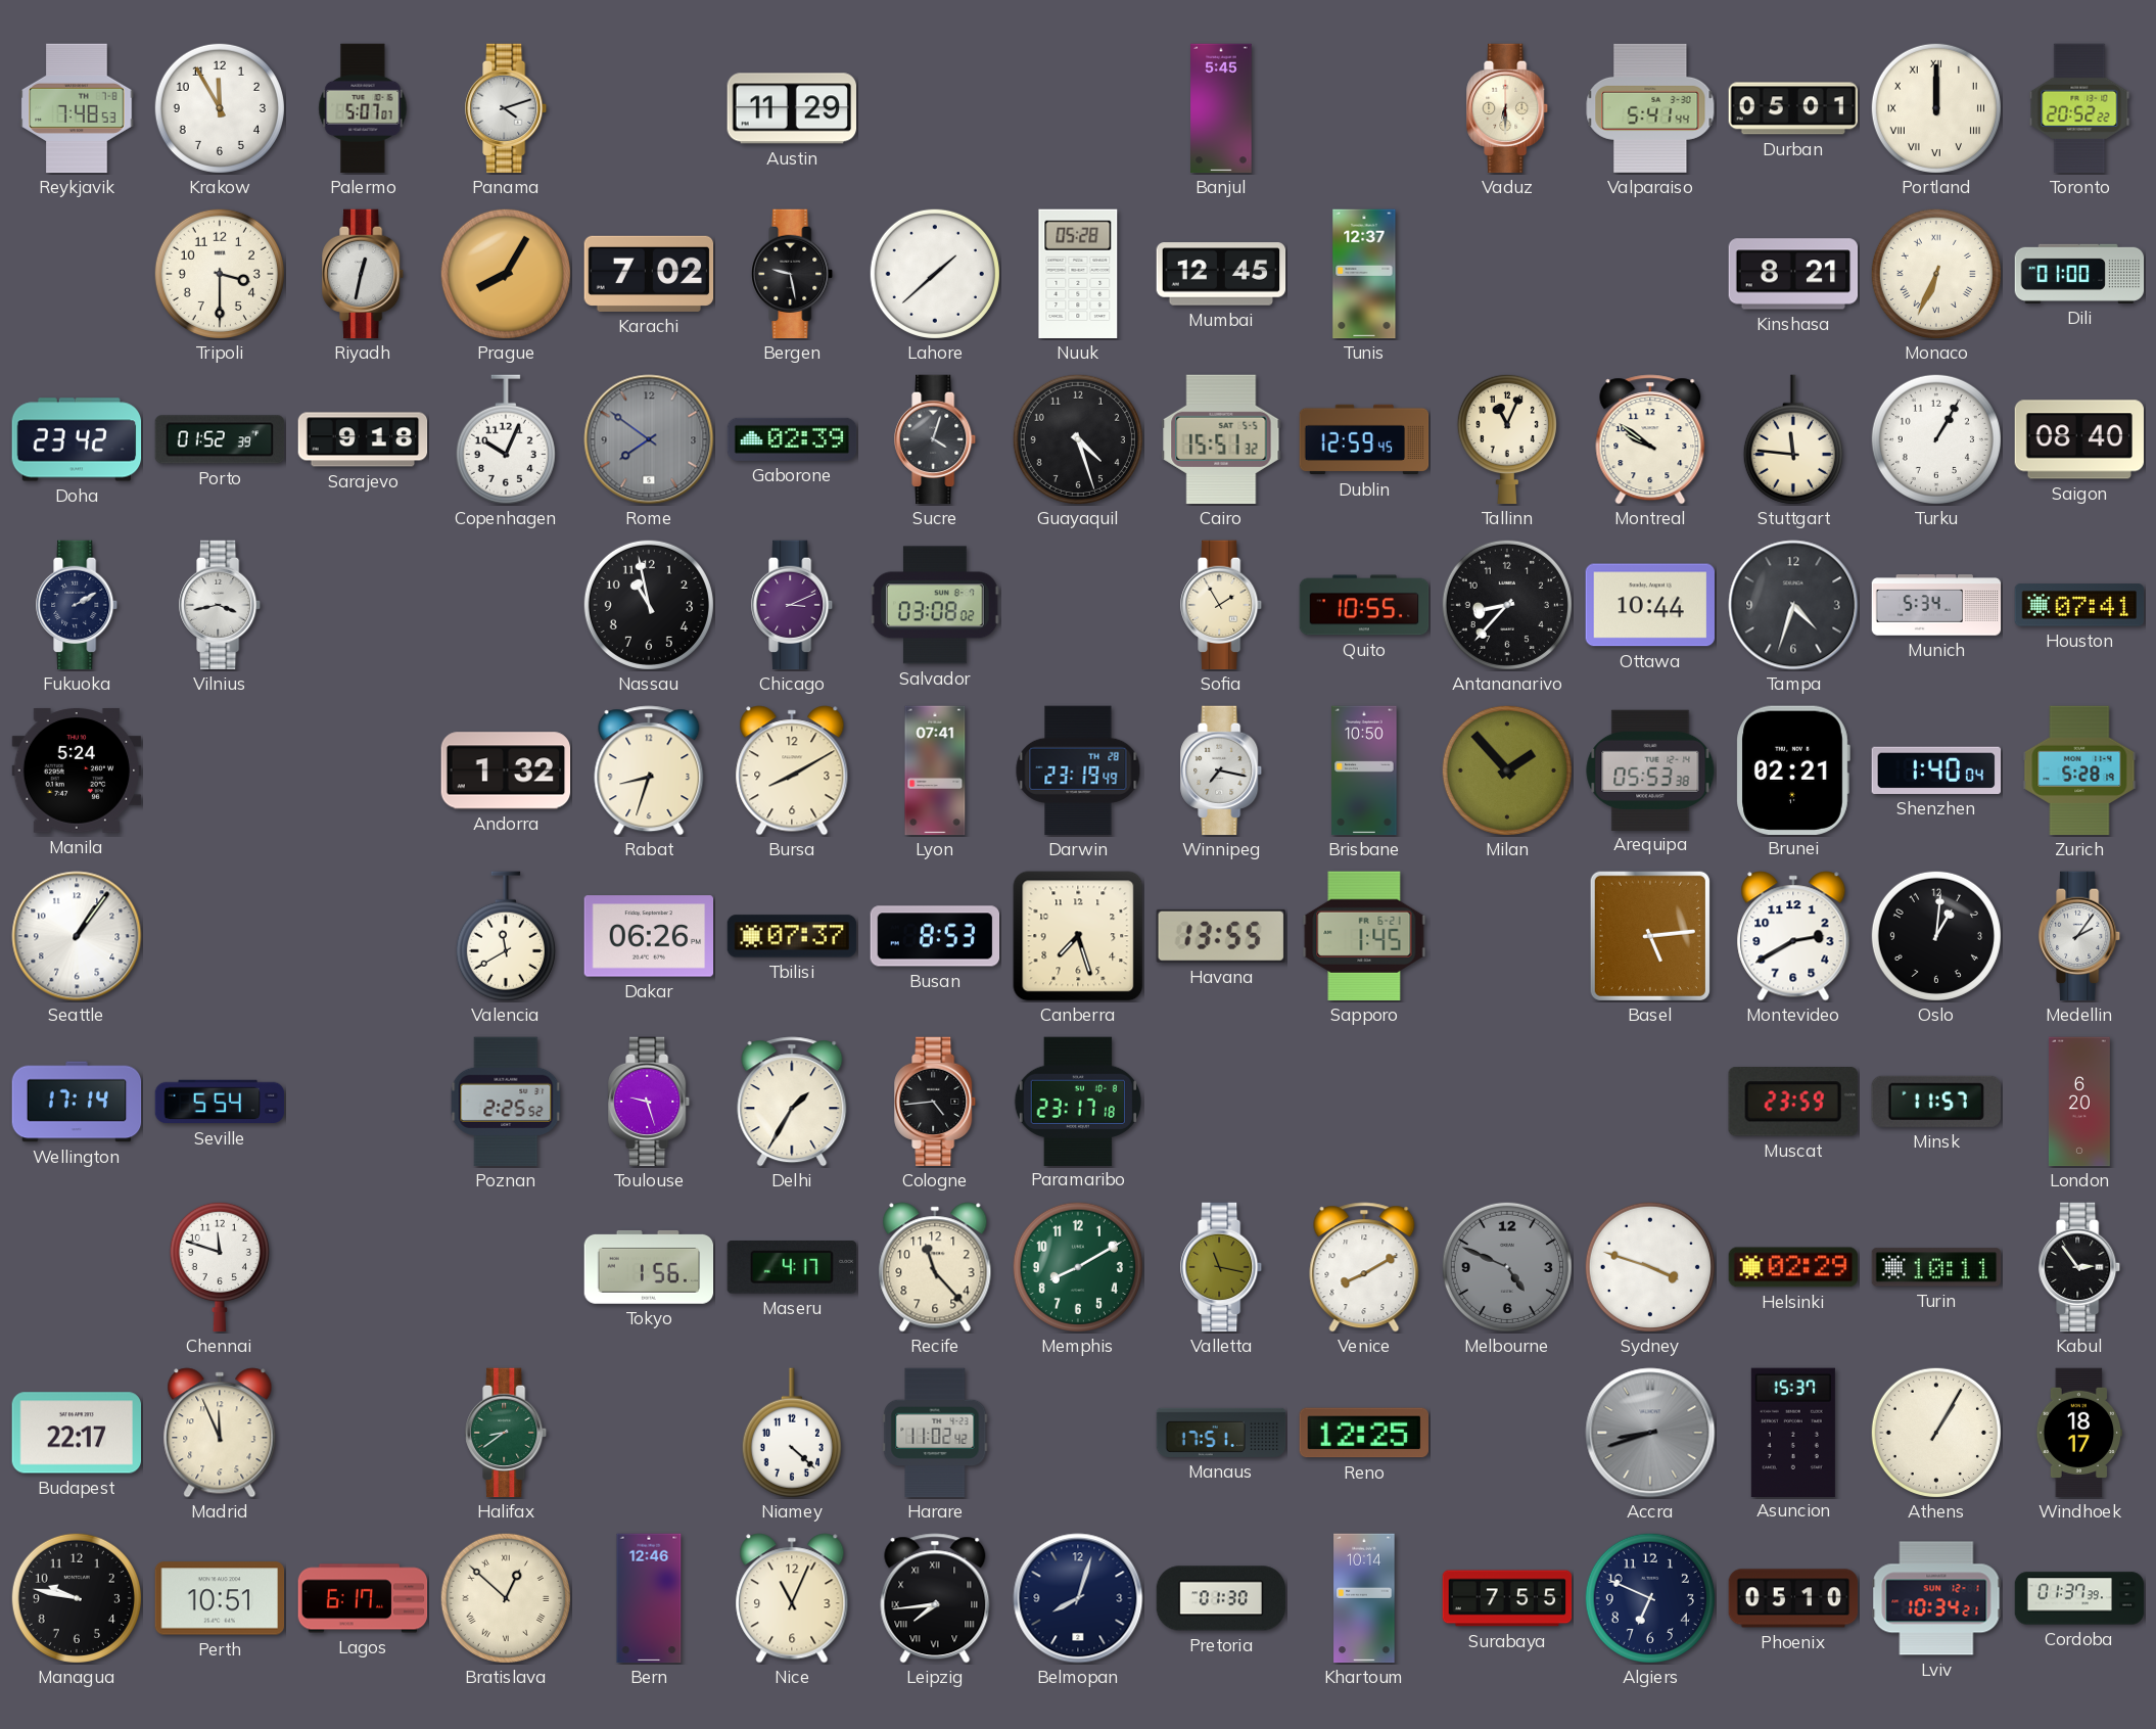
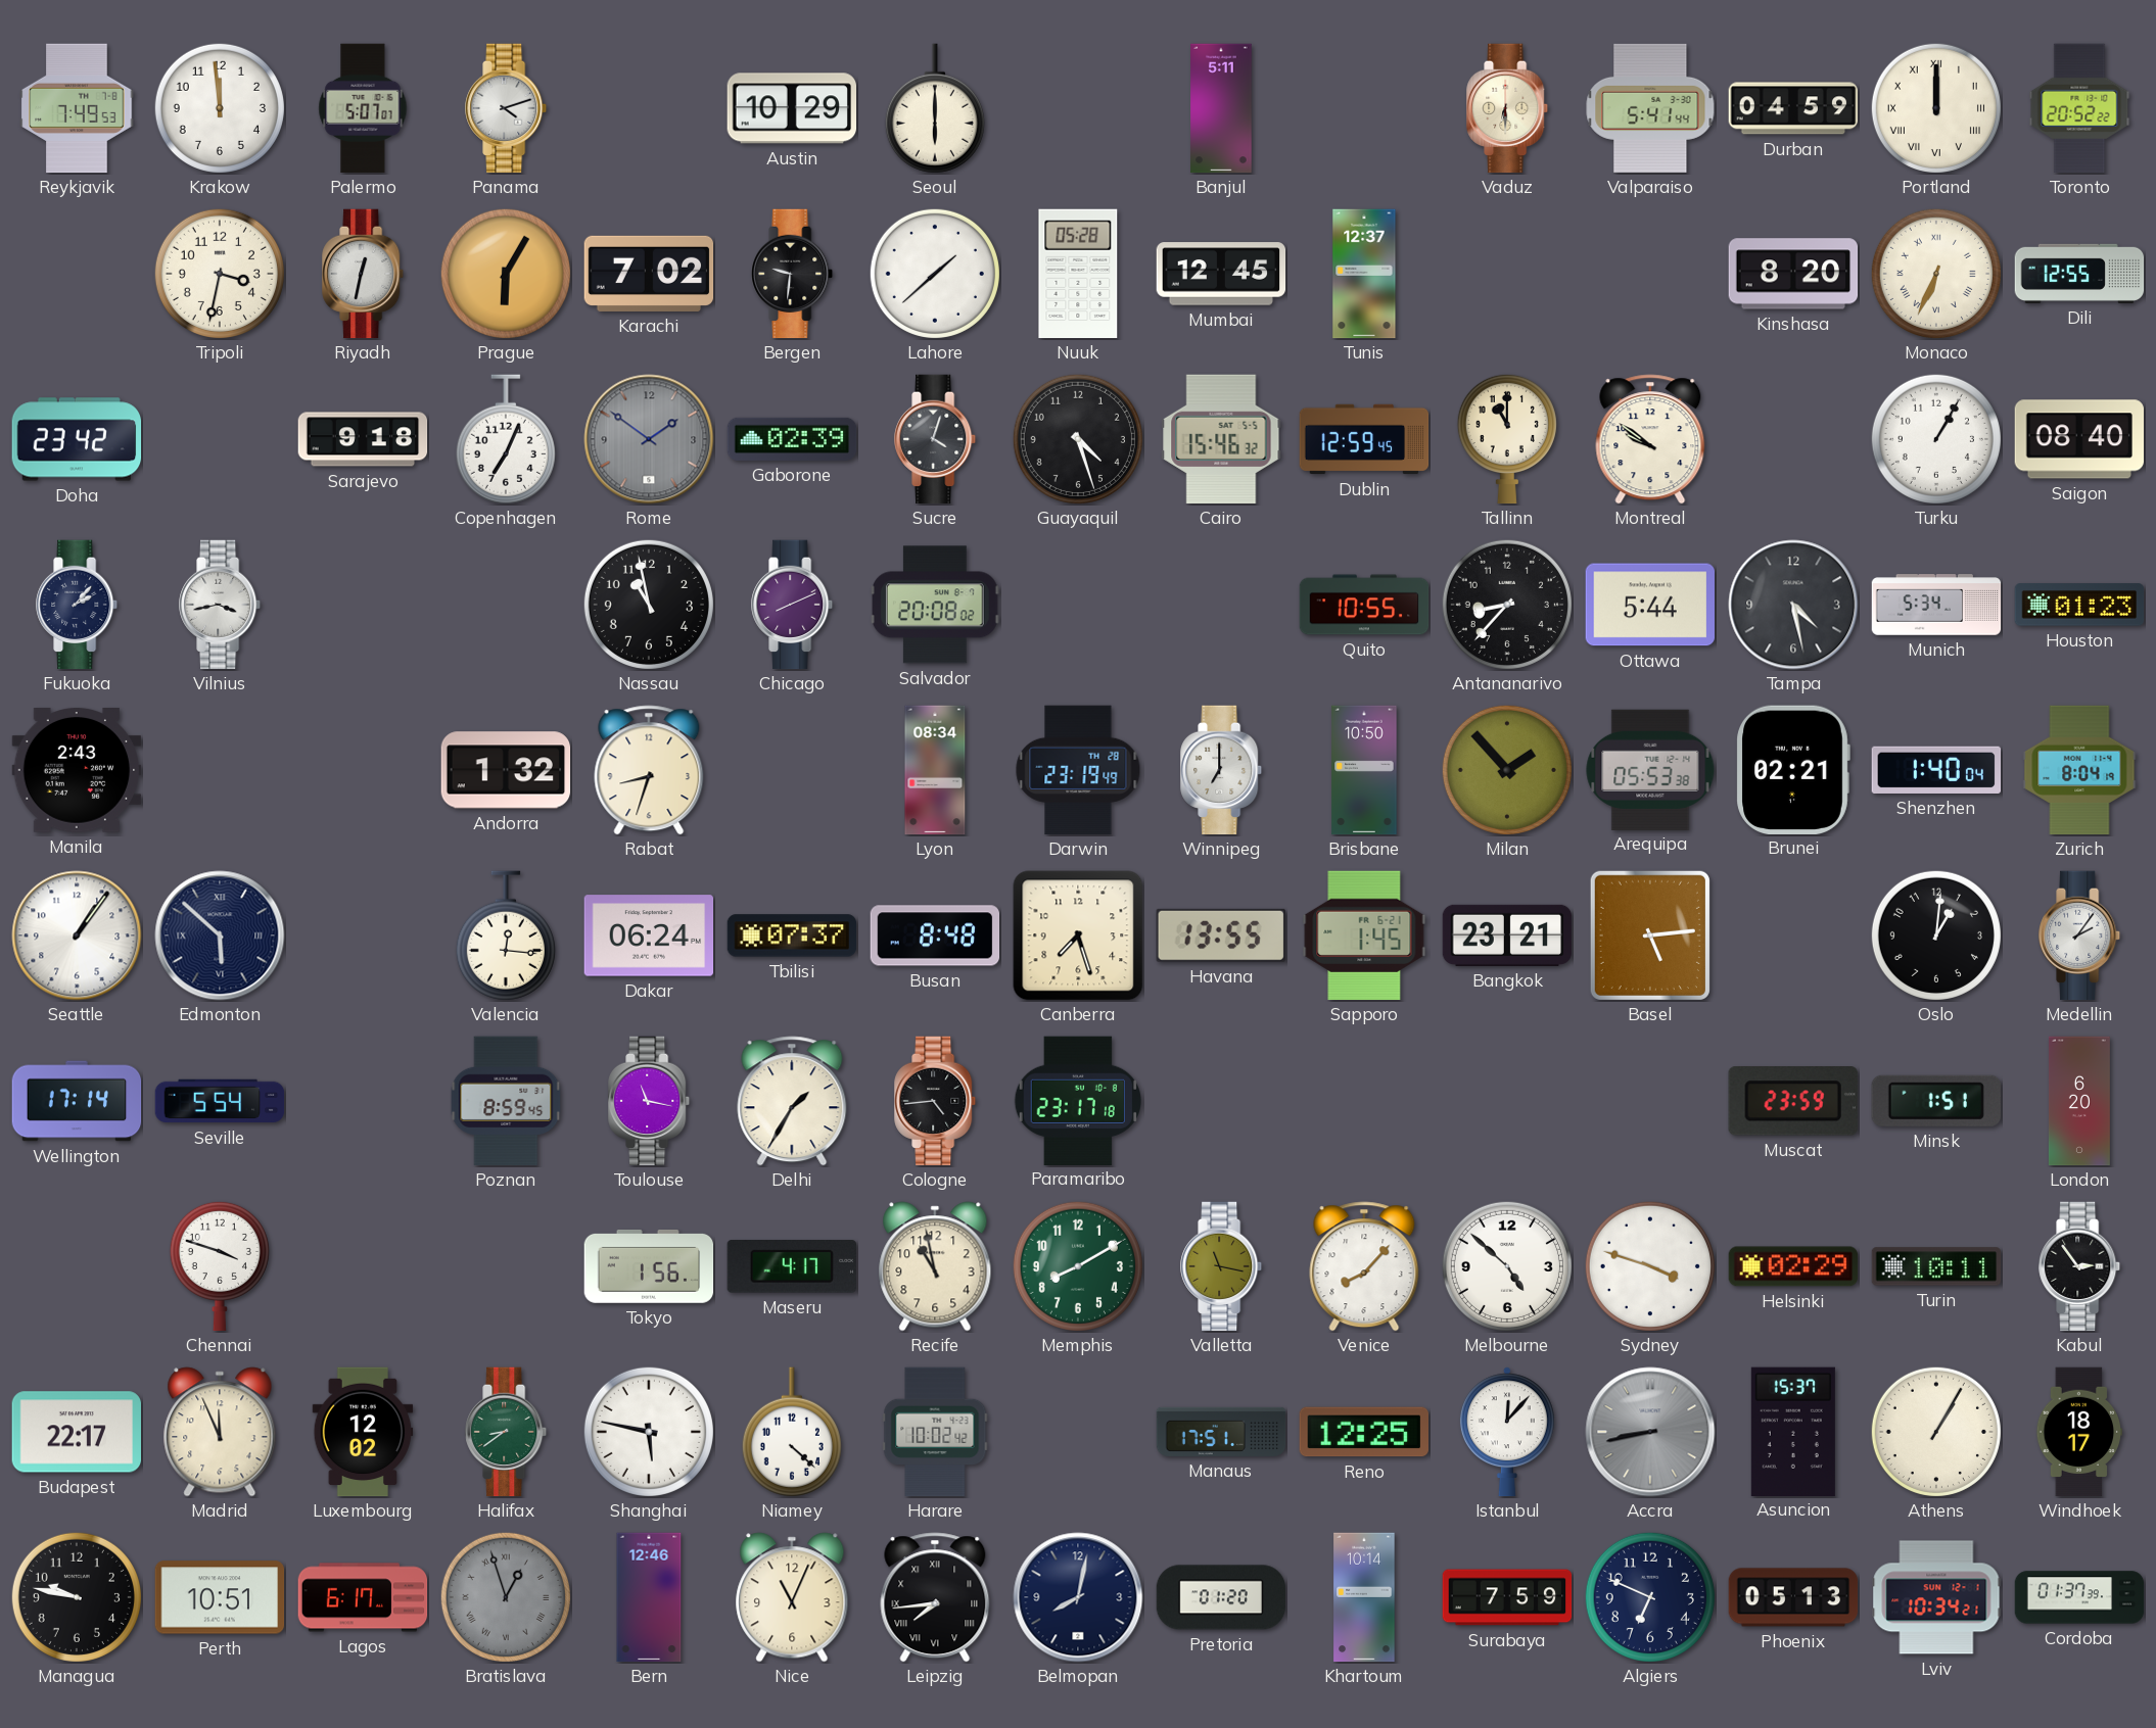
Reykjavik: 7:48 -> 7:49 (77, 108)
Krakow: 11:55 -> 11:59 (220, 108)
Austin: 11:29 -> 10:29 (791, 108)
Seoul: none -> 6:00 (935, 108)
Banjul: 5:45 -> 5:11 (1221, 108)
Durban: 05:01 -> 04:59 (1793, 108)
Tripoli: 3:30 -> 3:32 (220, 274)
Prague: 8:05 -> 6:05 (506, 274)
Bergen: 9:28 -> 9:31 (793, 274)
Kinshasa: 8:21 -> 8:20 (1793, 274)
Dili: 01:00 -> 12:55 (2079, 274)
Porto: 01:52 -> none (220, 439)
Copenhagen: 10:04 -> 7:04 (506, 439)
Rome: 7:51 -> 1:51 (649, 439)
Cairo: 15:51 -> 15:46 (1221, 439)
Tallinn: 11:04 -> 11:00 (1507, 439)
Stuttgart: 11:46 -> none (1793, 439)
Fukuoka: 2:10 -> 2:07 (78, 605)
Chicago: 3:11 -> 8:11 (793, 605)
Salvador: 03:08 -> 20:08 (935, 605)
Sofia: 1:55 -> none (1222, 605)
Ottawa: 10:44 -> 5:44 (1650, 605)
Tampa: 4:33 -> 4:28 (1793, 605)
Houston: 07:41 -> 01:23 (2079, 605)
Manila: 5:24 -> 2:43 (77, 771)
Bursa: 8:10 -> none (792, 770)
Lyon: 07:41 -> 08:34 (935, 770)
Winnipeg: 7:17 -> 7:00 (1222, 770)
Zurich: 5:28 -> 8:04 (2079, 770)
Edmonton: none -> 5:52 (220, 935)
Valencia: 11:40 -> 12:16 (506, 935)
Dakar: 06:26 -> 06:24 (649, 935)
Busan: 8:53 -> 8:48 (935, 935)
Bangkok: none -> 23:21 (1507, 935)
Montevideo: 2:40 -> none (1793, 936)
Poznan: 2:25 -> 8:59 (506, 1101)
Toulouse: 9:27 -> 11:17 (650, 1101)
Minsk: 11:57 -> 1:51 (1936, 1101)
Chennai: 11:48 -> 3:48 (220, 1266)
Recife: 11:23 -> 10:58 (935, 1266)
Venice: 8:10 -> 8:07 (1364, 1266)
Melbourne: 4:49 -> 4:52 (1507, 1266)
Melbourne dial: grey -> white (1507, 1266)
Luxembourg: none -> 12:02 (363, 1432)
Shanghai: none -> 5:47 (649, 1432)
Harare: 11:02 -> 10:02 (935, 1432)
Istanbul: none -> 12:07 (1507, 1432)
Accra: 8:42 -> 8:43 (1650, 1432)
Bratislava: 12:52 -> 12:57 (506, 1597)
Bratislava dial: cream -> grey (506, 1597)
Belmopan: 8:03 -> 8:02 (1078, 1597)
Pretoria: 01:30 -> 01:20 (1221, 1597)
Surabaya: 7:55 -> 7:59 (1507, 1597)
Phoenix: 05:10 -> 05:13 (1793, 1597)
